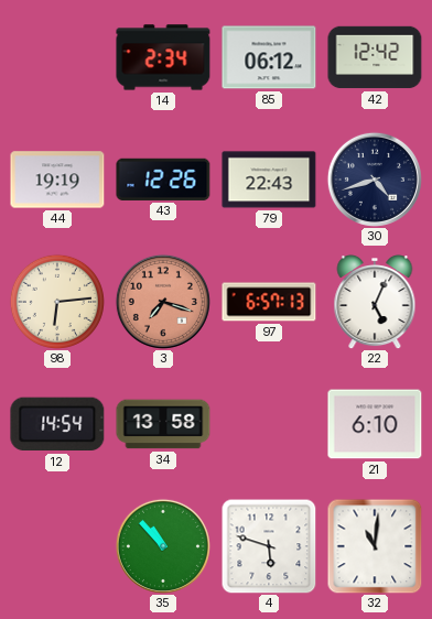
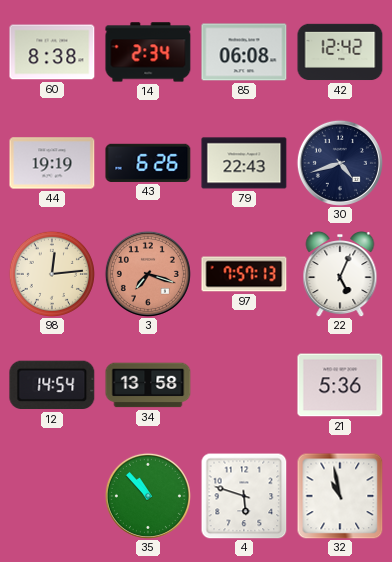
60: none -> 8:38 (52, 52)
85: 06:12 -> 06:08 (244, 52)
43: 12:26 -> 6:26 (148, 163)
98: 6:14 -> 12:14 (52, 274)
97: 6:57 -> 7:57 (244, 274)
21: 6:10 -> 5:36 (340, 385)
32: 11:01 -> 10:58 (340, 496)
